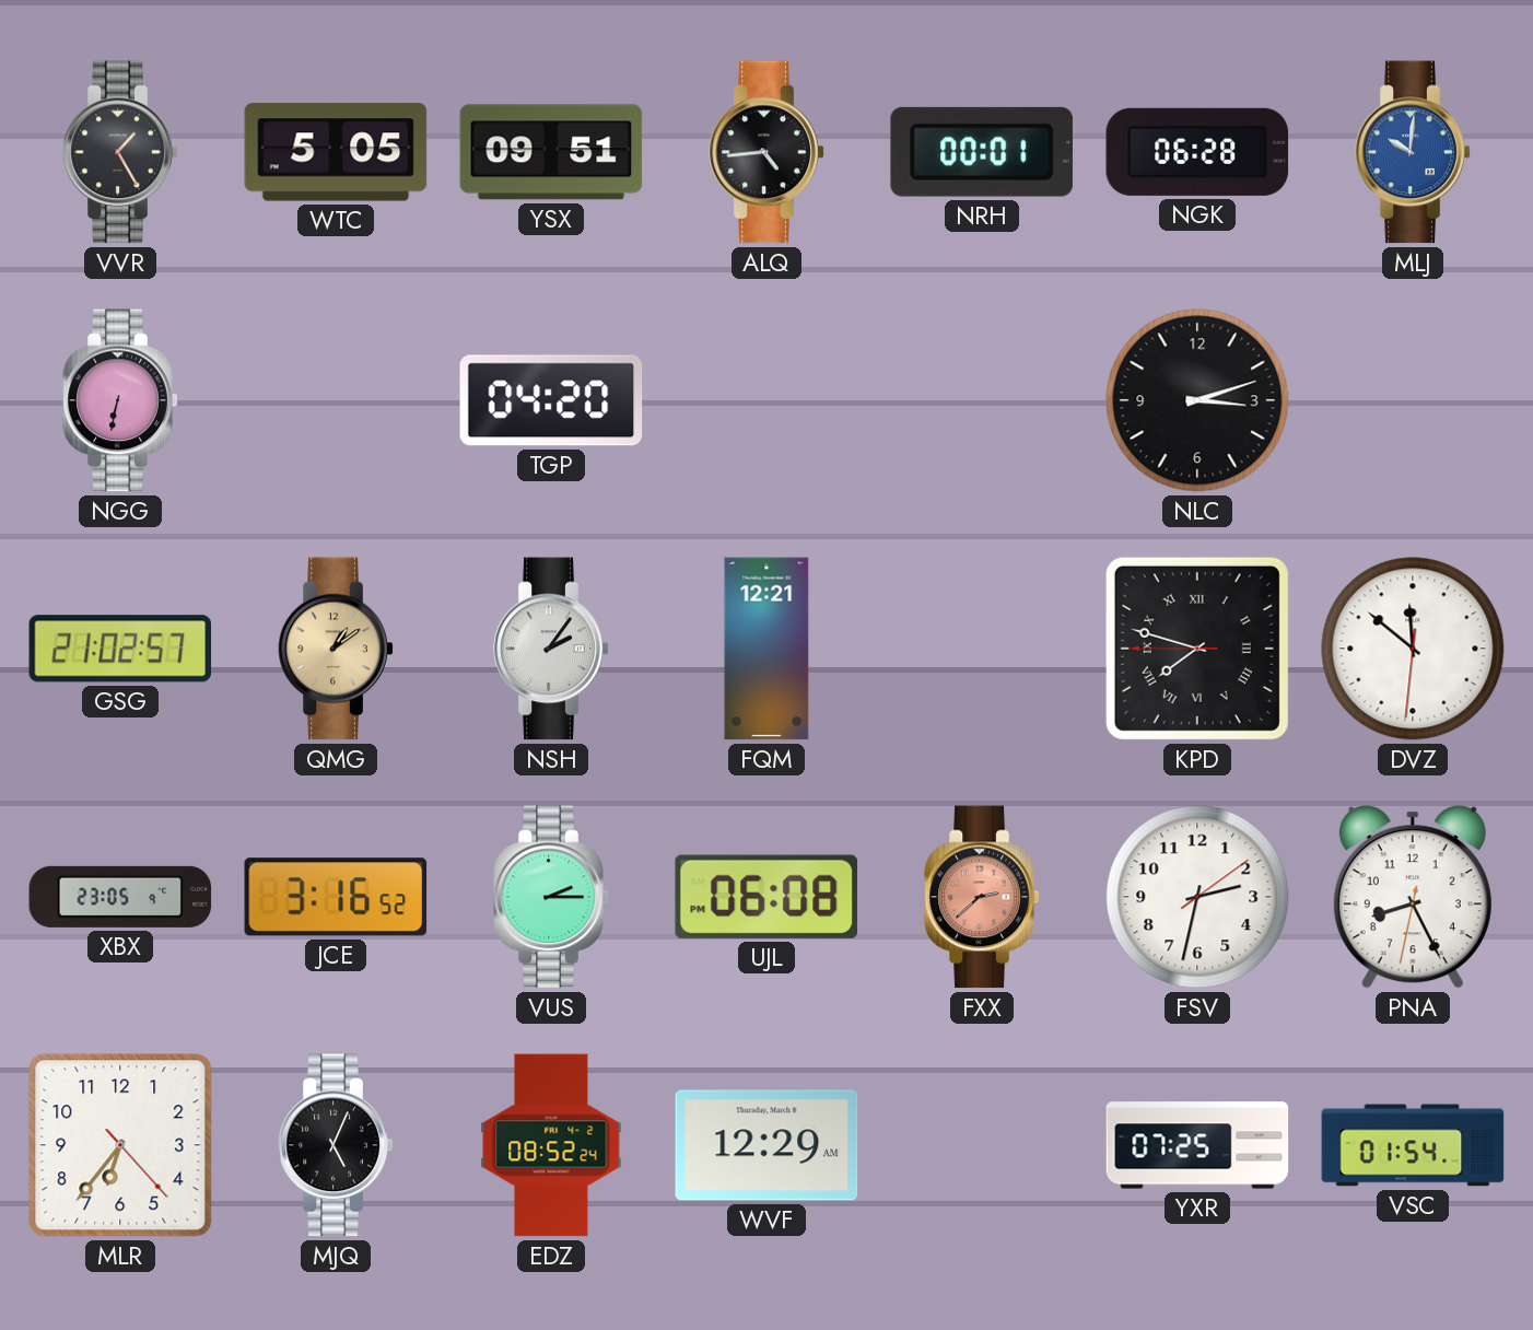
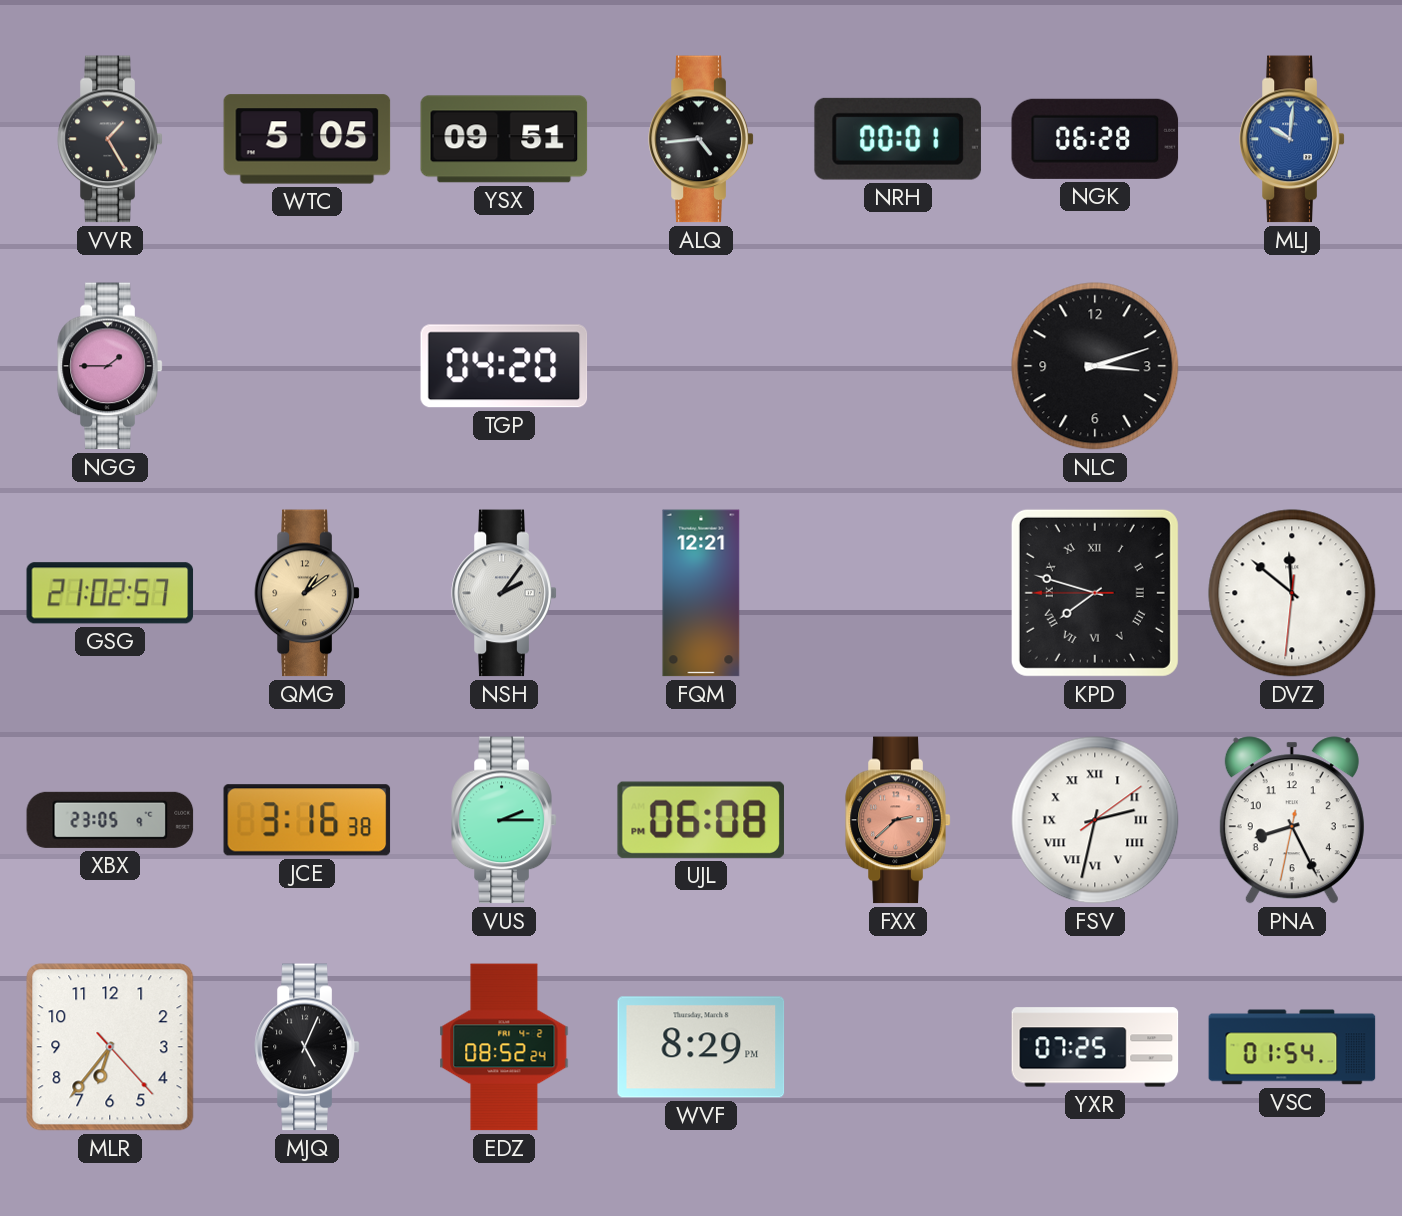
NGG: 6:32 -> 1:45 (110, 366)
JCE: 3:16:52 -> 3:16:38 (307, 820)
FSV numerals: Arabic -> Roman (1095, 820)
WVF: 12:29 -> 8:29 (701, 1047)
